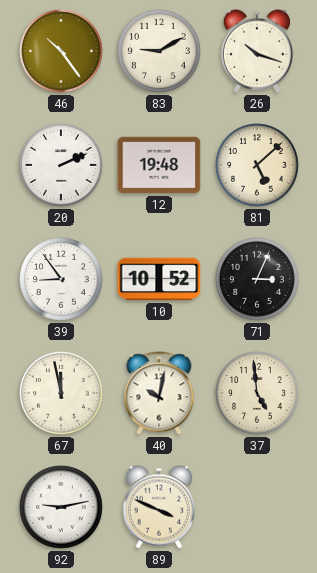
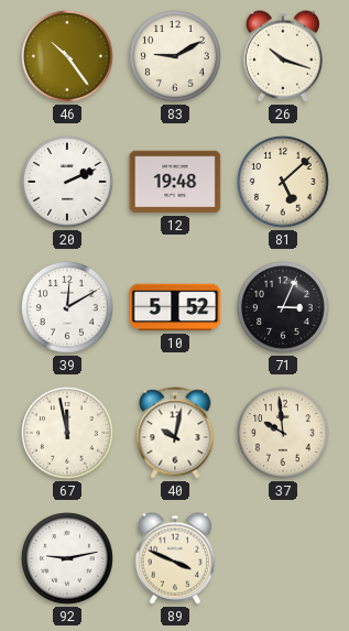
39: 8:54 -> 12:10 (67, 307)
10: 10:52 -> 5:52 (175, 307)
37: 4:59 -> 9:59 (283, 433)
